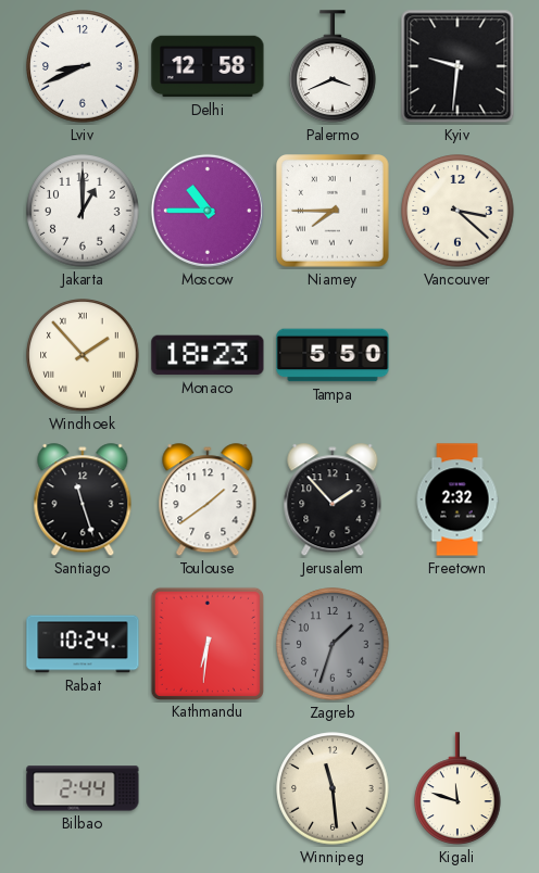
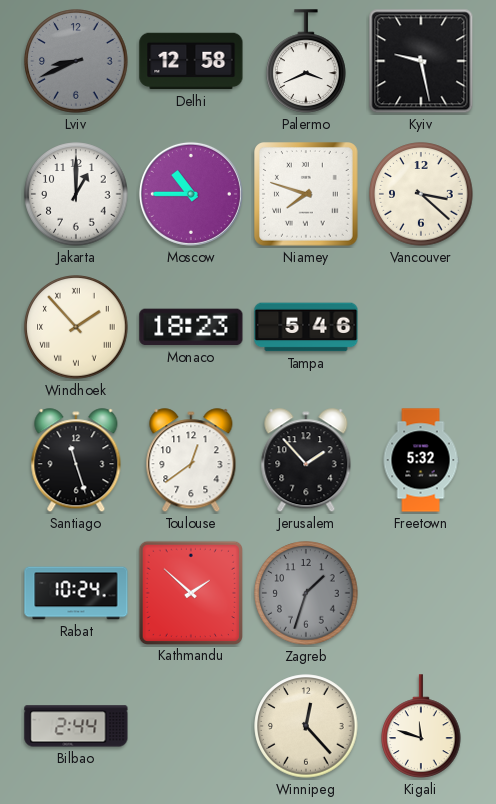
Lviv dial: white -> grey (76, 61)
Kyiv: 9:31 -> 9:28 (421, 61)
Niamey: 7:45 -> 7:48 (307, 195)
Tampa: 5:50 -> 5:46 (306, 327)
Toulouse: 1:39 -> 12:39 (191, 461)
Freetown: 2:32 -> 5:32 (421, 460)
Kathmandu: 6:31 -> 1:52 (190, 592)
Winnipeg: 11:29 -> 12:23 (306, 726)
